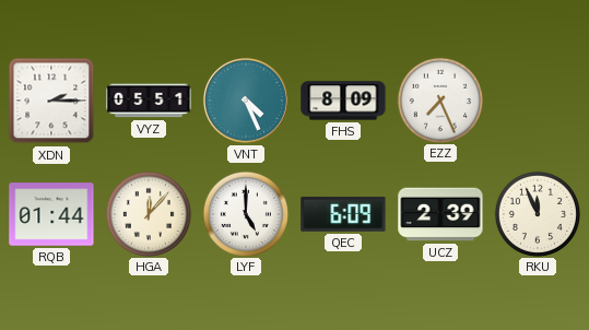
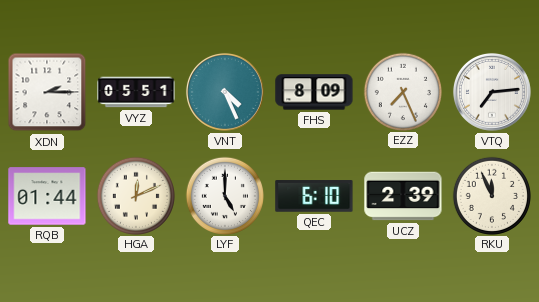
VTQ: none -> 7:14 (492, 92)
HGA: 12:07 -> 12:11 (136, 195)
QEC: 6:09 -> 6:10 (314, 196)
